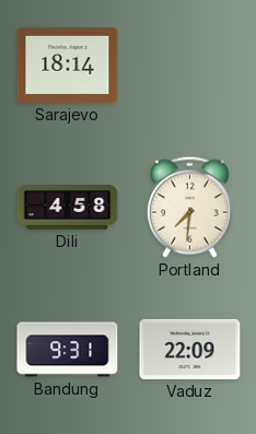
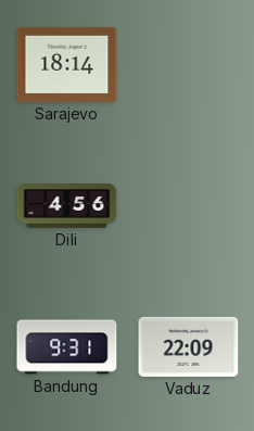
Dili: 4:58 -> 4:56 (67, 206)
Portland: 7:31 -> none (189, 207)
